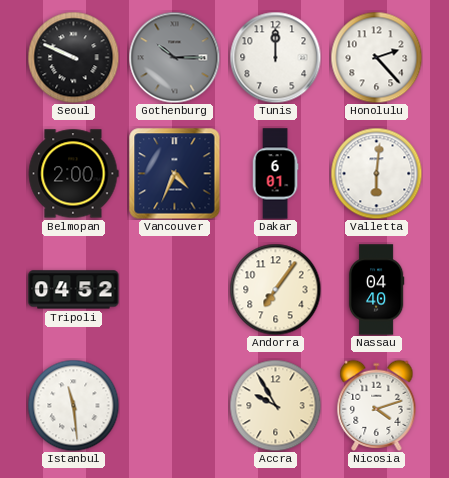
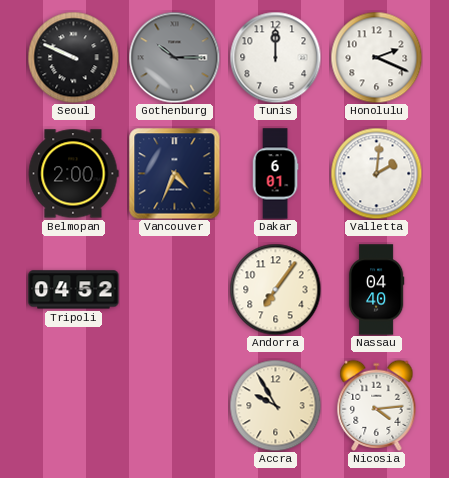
Honolulu: 2:23 -> 2:19 (376, 57)
Valletta: 6:01 -> 2:01 (376, 173)
Istanbul: 11:29 -> none (73, 405)
Nicosia: 4:12 -> 4:14 (377, 405)
